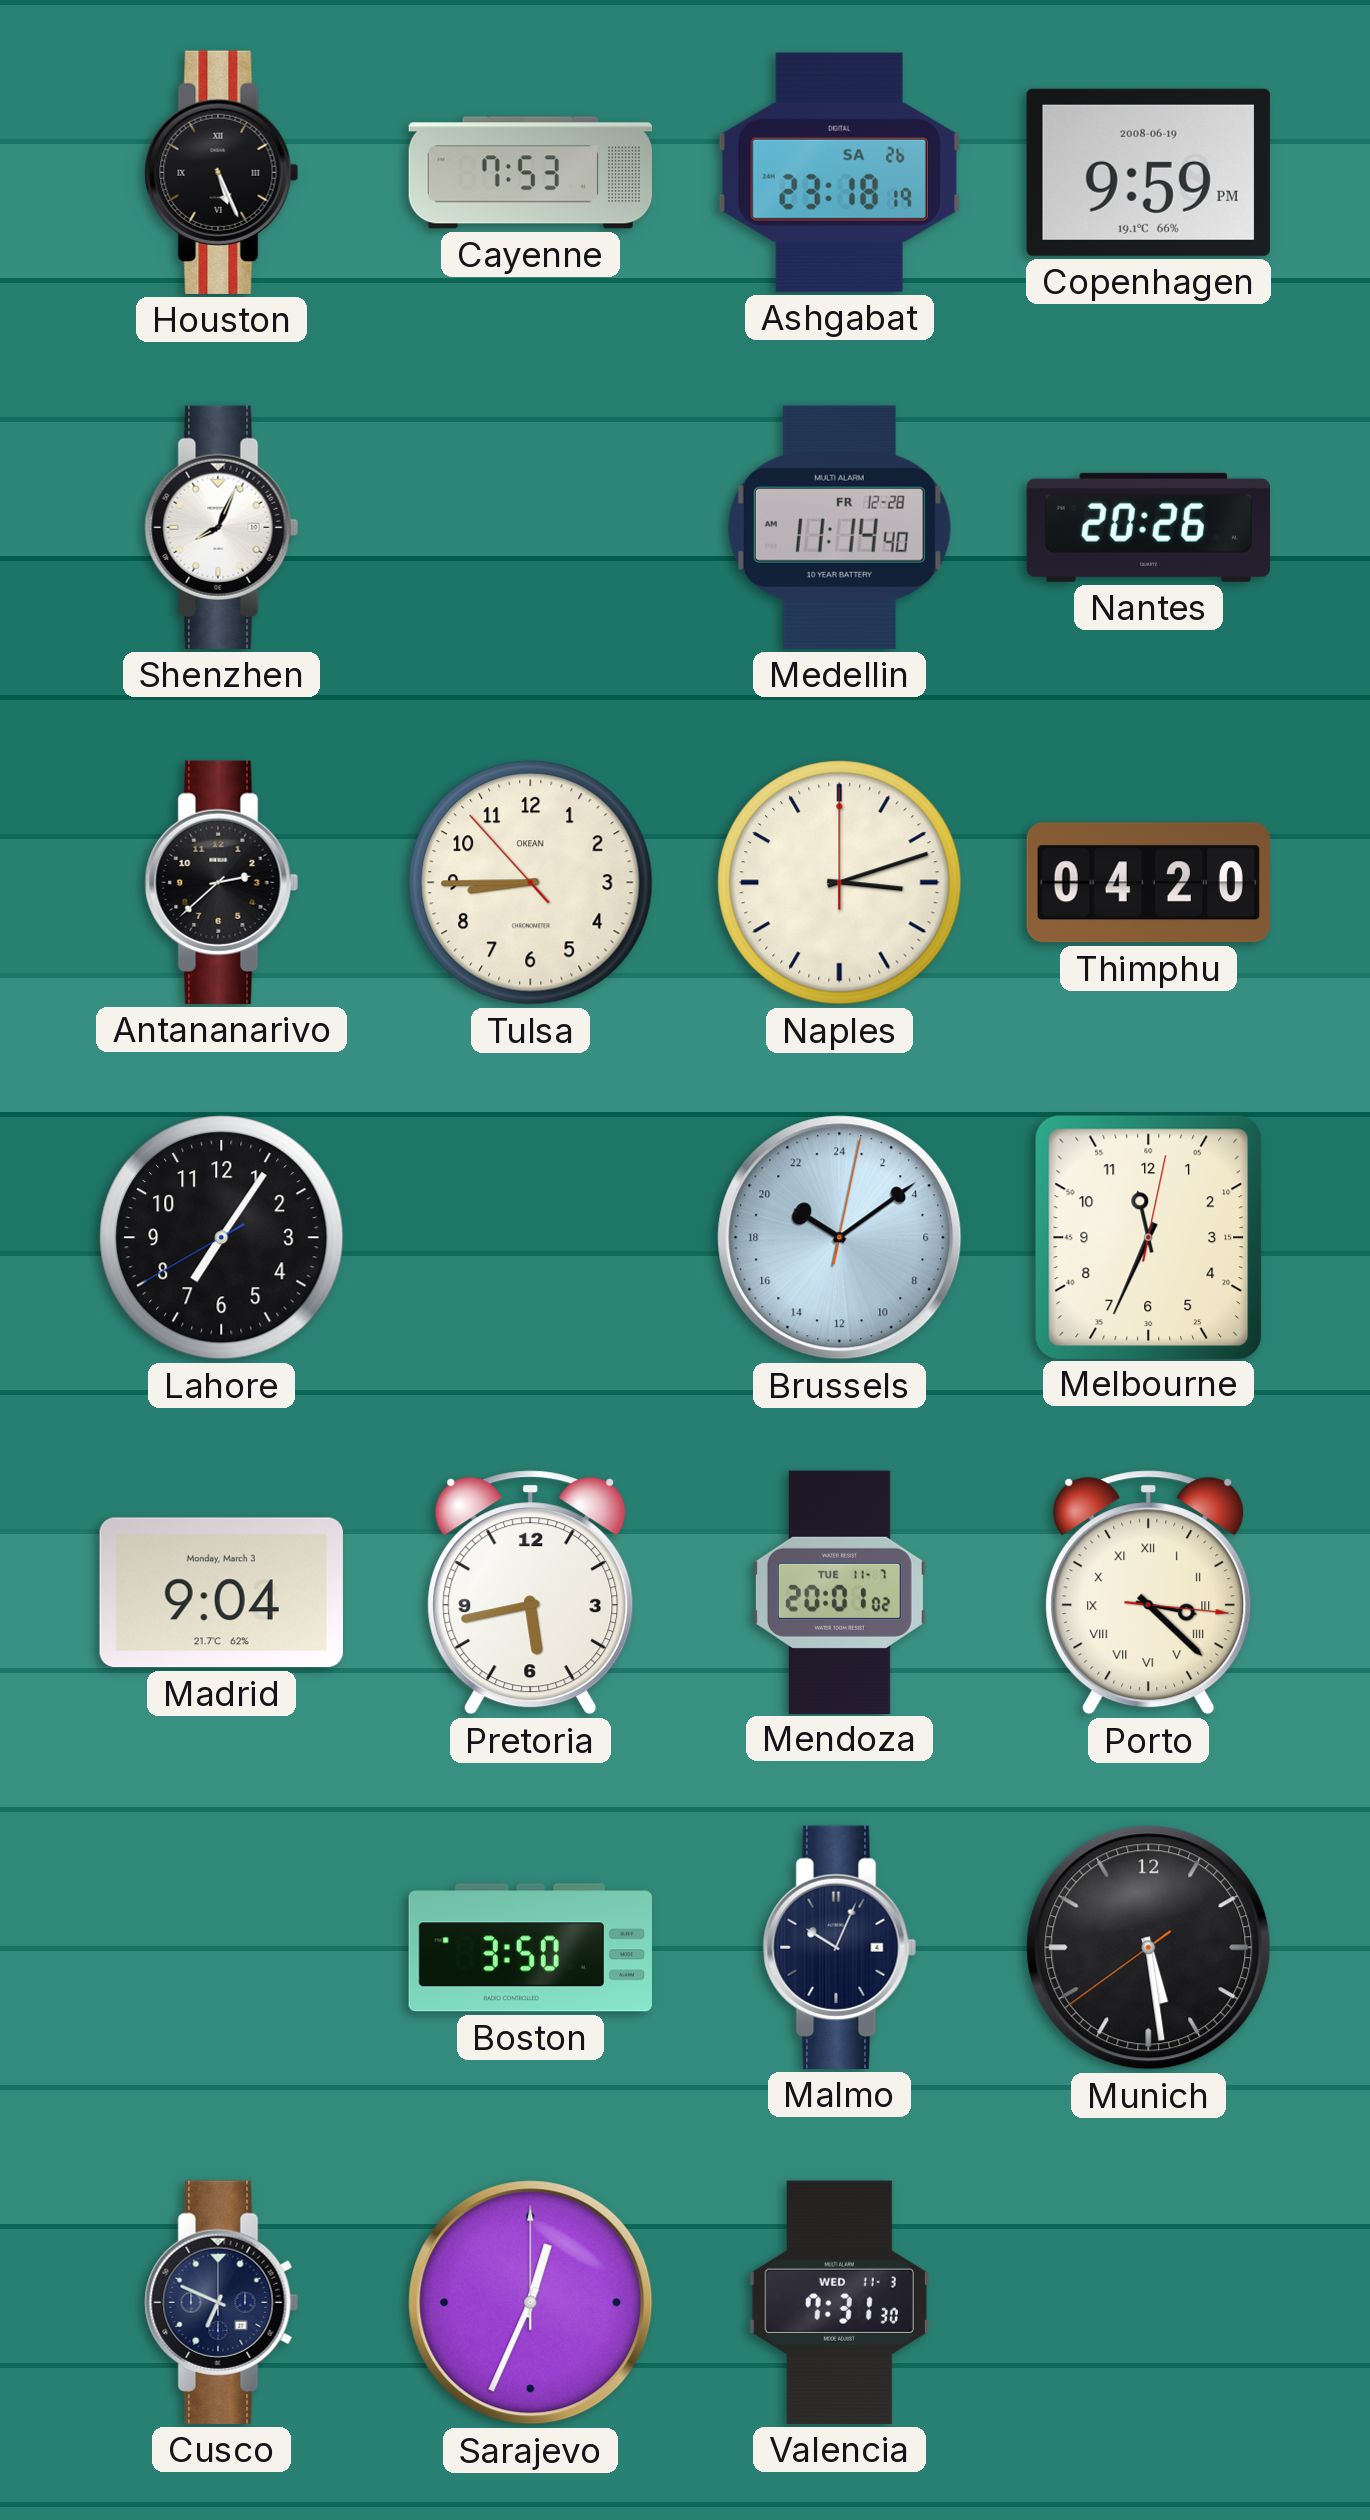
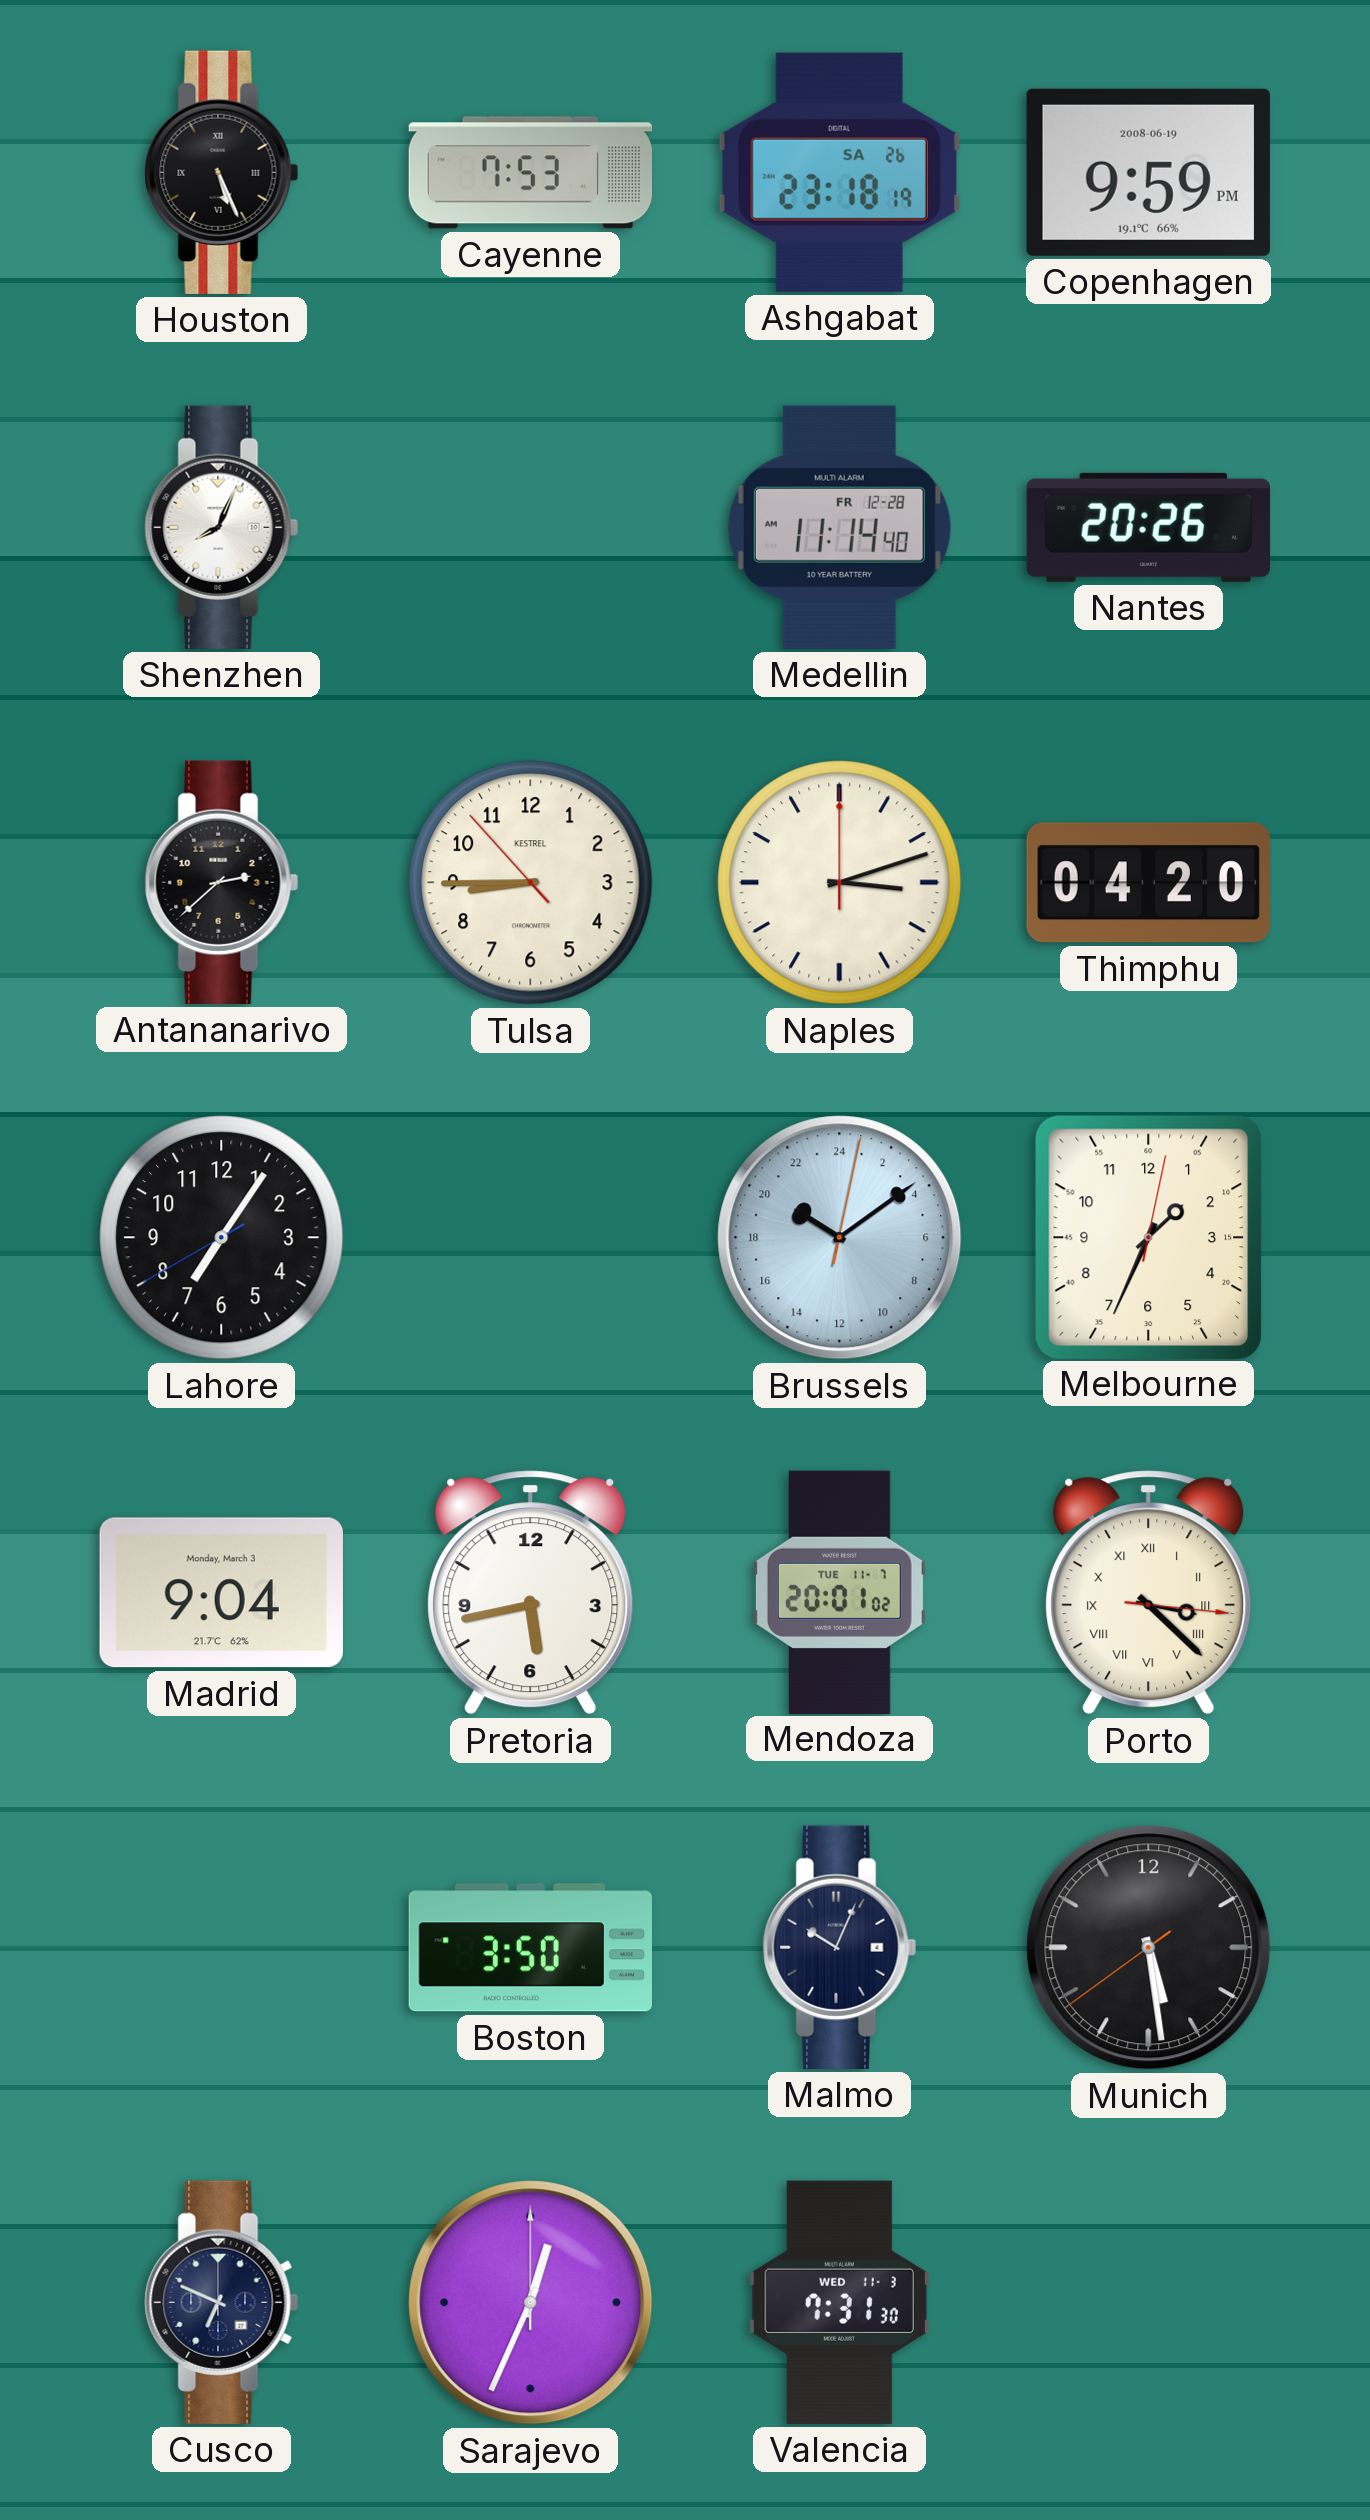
Tulsa brand: OKEAN -> KESTREL (531, 883)
Melbourne: 11:34 -> 1:34 (1149, 1237)
